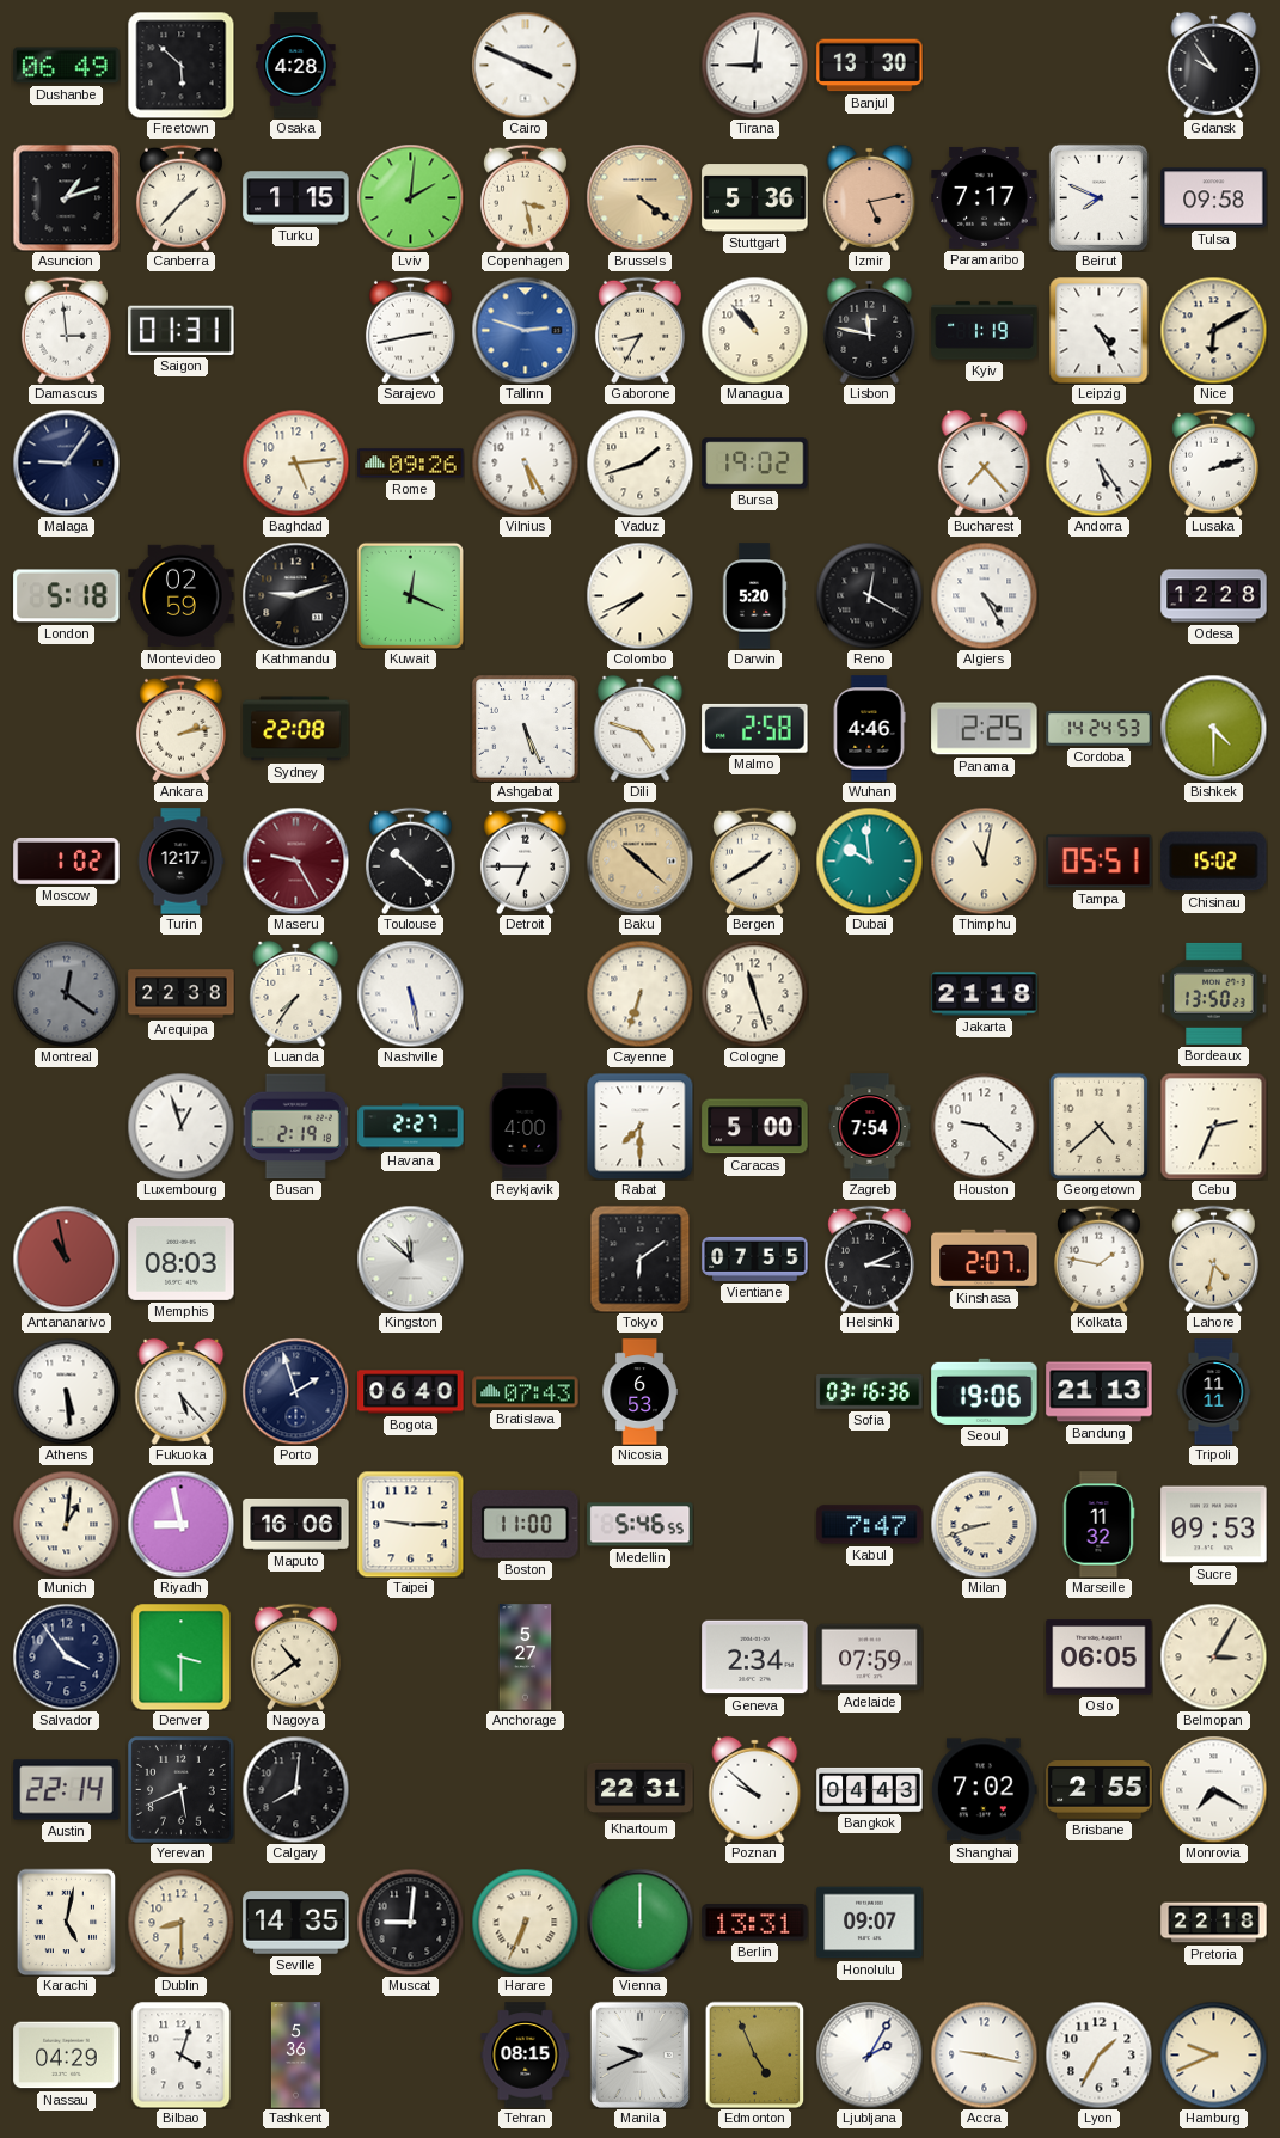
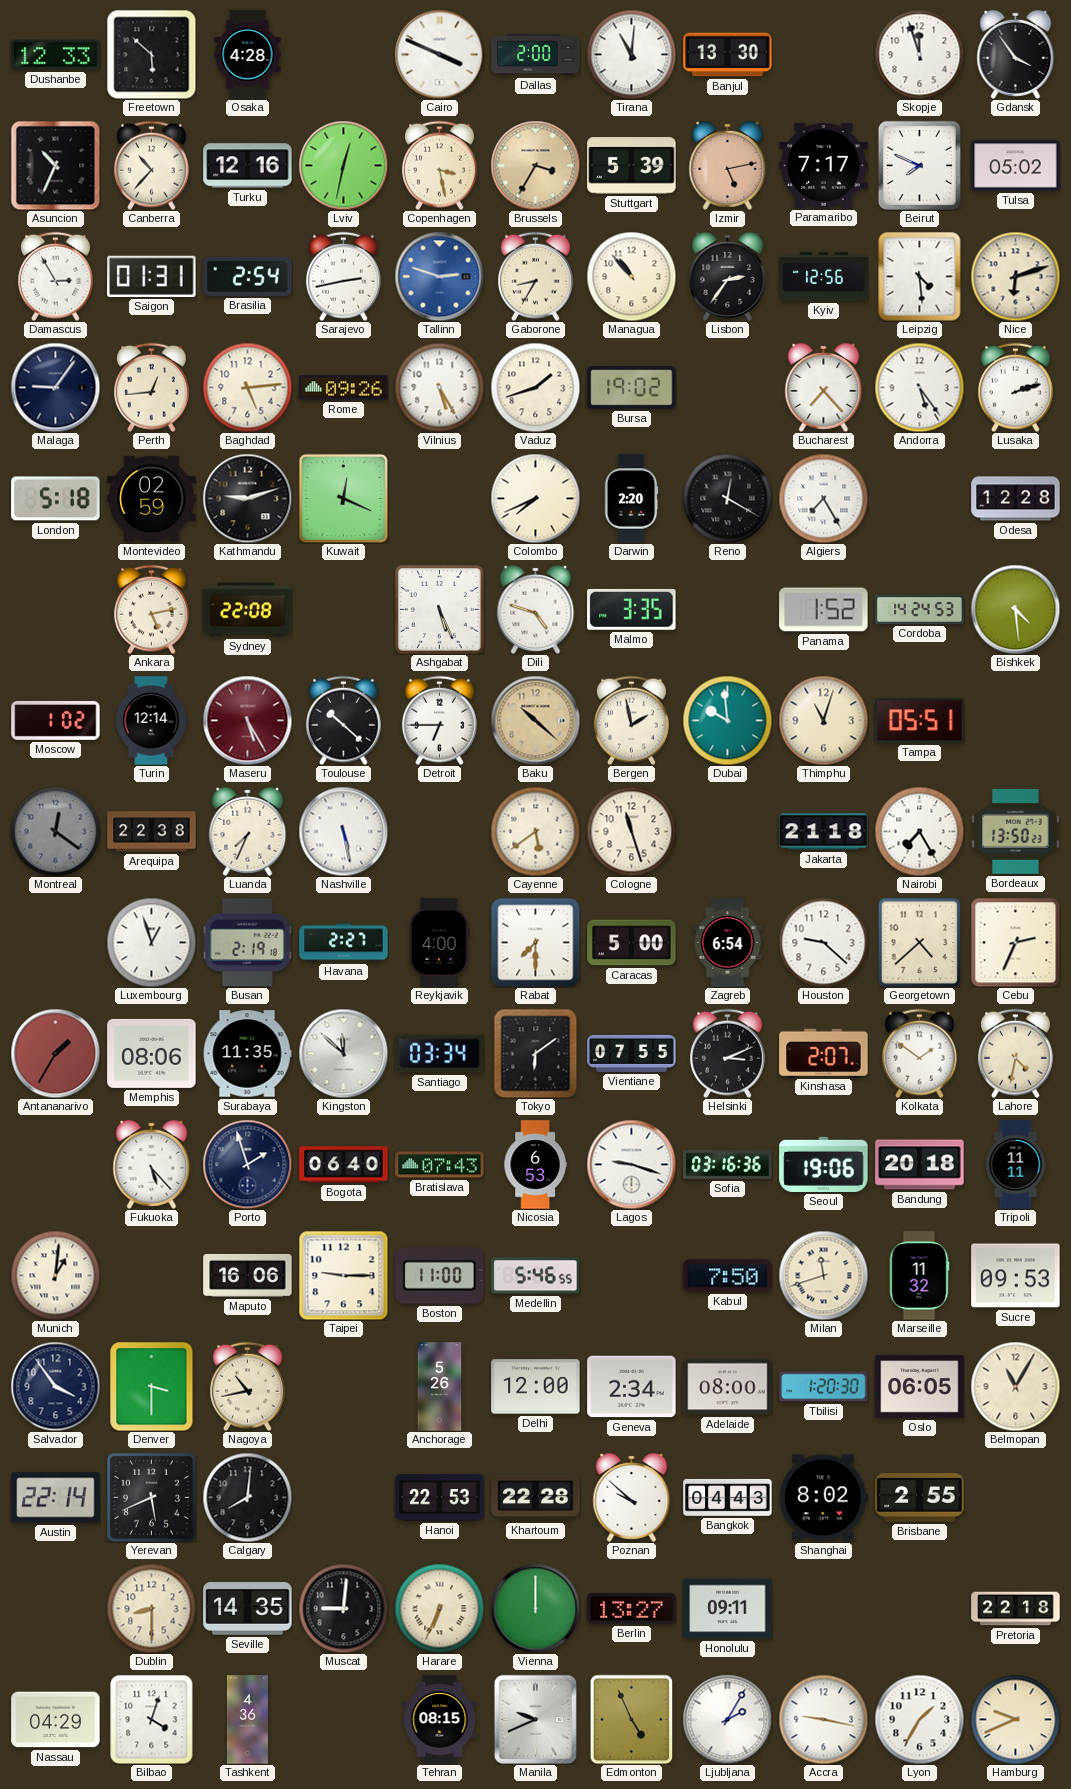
Dushanbe: 06:49 -> 12:33 (56, 55)
Dallas: none -> 2:00 (536, 55)
Tirana: 9:01 -> 11:01 (631, 54)
Skopje: none -> 11:57 (919, 54)
Gdansk: 9:54 -> 3:54 (1016, 54)
Asuncion: 1:12 -> 10:34 (55, 165)
Canberra: 1:37 -> 10:37 (151, 165)
Turku: 1:15 -> 12:16 (248, 166)
Lviv: 2:01 -> 12:32 (343, 165)
Brussels: 4:21 -> 3:35 (535, 165)
Stuttgart: 5:36 -> 5:39 (632, 166)
Tulsa: 09:58 -> 05:02 (1016, 166)
Damascus: 2:59 -> 2:55 (55, 276)
Brasilia: none -> 2:54 (248, 276)
Lisbon: 11:47 -> 2:36 (728, 276)
Kyiv: 1:19 -> 12:56 (824, 277)
Leipzig: 4:25 -> 4:29 (920, 276)
Nice: 6:10 -> 6:12 (1015, 276)
Perth: none -> 12:44 (151, 387)
Darwin: 5:20 -> 2:20 (631, 499)
Algiers: 4:25 -> 7:25 (823, 498)
Ankara: 2:13 -> 5:13 (151, 609)
Malmo: 2:58 -> 3:35 (632, 609)
Wuhan: 4:46 -> none (869, 729)
Panama: 2:25 -> 1:52 (824, 610)
Bishkek: 4:30 -> 4:29 (1015, 609)
Turin: 12:17 -> 12:14 (151, 721)
Maseru: 9:25 -> 5:25 (247, 720)
Bergen: 1:40 -> 1:58 (631, 720)
Thimphu: 11:02 -> 11:03 (823, 720)
Chisinau: 15:02 -> none (1214, 862)
Luanda: 7:36 -> 7:34 (248, 831)
Cayenne: 6:33 -> 5:39 (535, 831)
Nairobi: none -> 7:25 (919, 831)
Zagreb: 7:54 -> 6:54 (728, 943)
Antananarivo: 10:58 -> 1:35 (55, 1053)
Memphis: 08:03 -> 08:06 (152, 1053)
Surabaya: none -> 11:35 (247, 1054)
Santiago: none -> 03:34 (440, 1054)
Kolkata: 1:47 -> 1:51 (919, 1053)
Athens: 5:29 -> none (66, 1391)
Lagos: none -> 9:18 (631, 1164)
Bandung: 21:13 -> 20:18 (920, 1165)
Riyadh: 8:58 -> none (180, 1524)
Kabul: 7:47 -> 7:50 (728, 1276)
Milan: 8:42 -> 11:42 (823, 1275)
Nagoya: 10:39 -> 10:43 (247, 1386)
Anchorage: 5:27 -> 5:26 (440, 1387)
Delhi: none -> 12:00 (536, 1387)
Adelaide: 07:59 -> 08:00 (728, 1387)
Tbilisi: none -> 1:20 (824, 1387)
Belmopan: 3:05 -> 11:05 (1015, 1386)
Hanoi: none -> 22:53 (440, 1498)
Khartoum: 22:31 -> 22:28 (536, 1498)
Shanghai: 7:02 -> 8:02 (823, 1498)
Monrovia: 7:20 -> none (1213, 1789)
Karachi: 5:02 -> none (67, 1922)
Berlin: 13:31 -> 13:27 (632, 1609)
Honolulu: 09:07 -> 09:11 (728, 1609)
Tashkent: 5:36 -> 4:36 (247, 1720)
